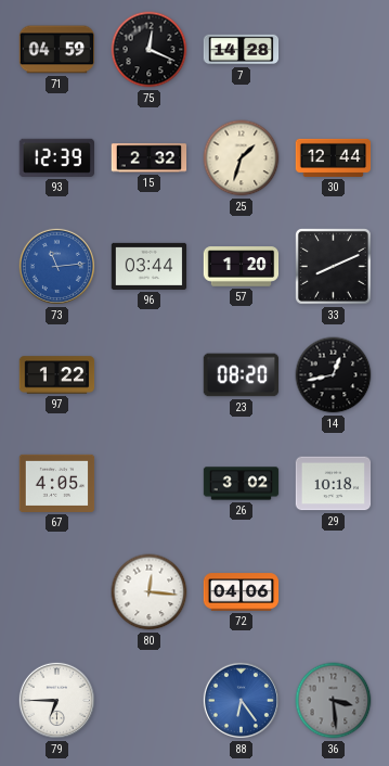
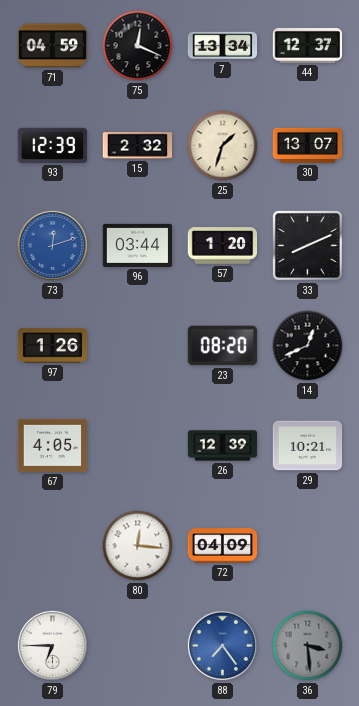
7: 14:28 -> 13:34 (223, 46)
44: none -> 12:37 (308, 45)
30: 12:44 -> 13:07 (308, 145)
73: 11:14 -> 12:12 (52, 245)
97: 1:22 -> 1:26 (53, 346)
14: 12:43 -> 12:41 (308, 346)
26: 3:02 -> 12:39 (223, 446)
29: 10:18 -> 10:21 (308, 446)
72: 04:06 -> 04:09 (223, 546)
88: 6:24 -> 7:24 (222, 645)
